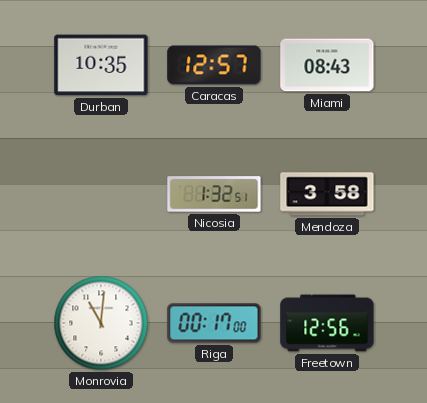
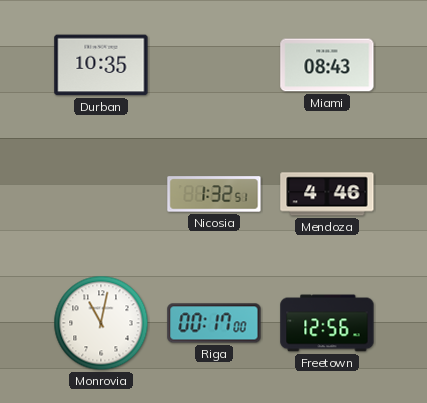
Caracas: 12:57 -> none (214, 65)
Mendoza: 3:58 -> 4:46 (327, 194)
Monrovia: 11:01 -> 11:02 (101, 323)
